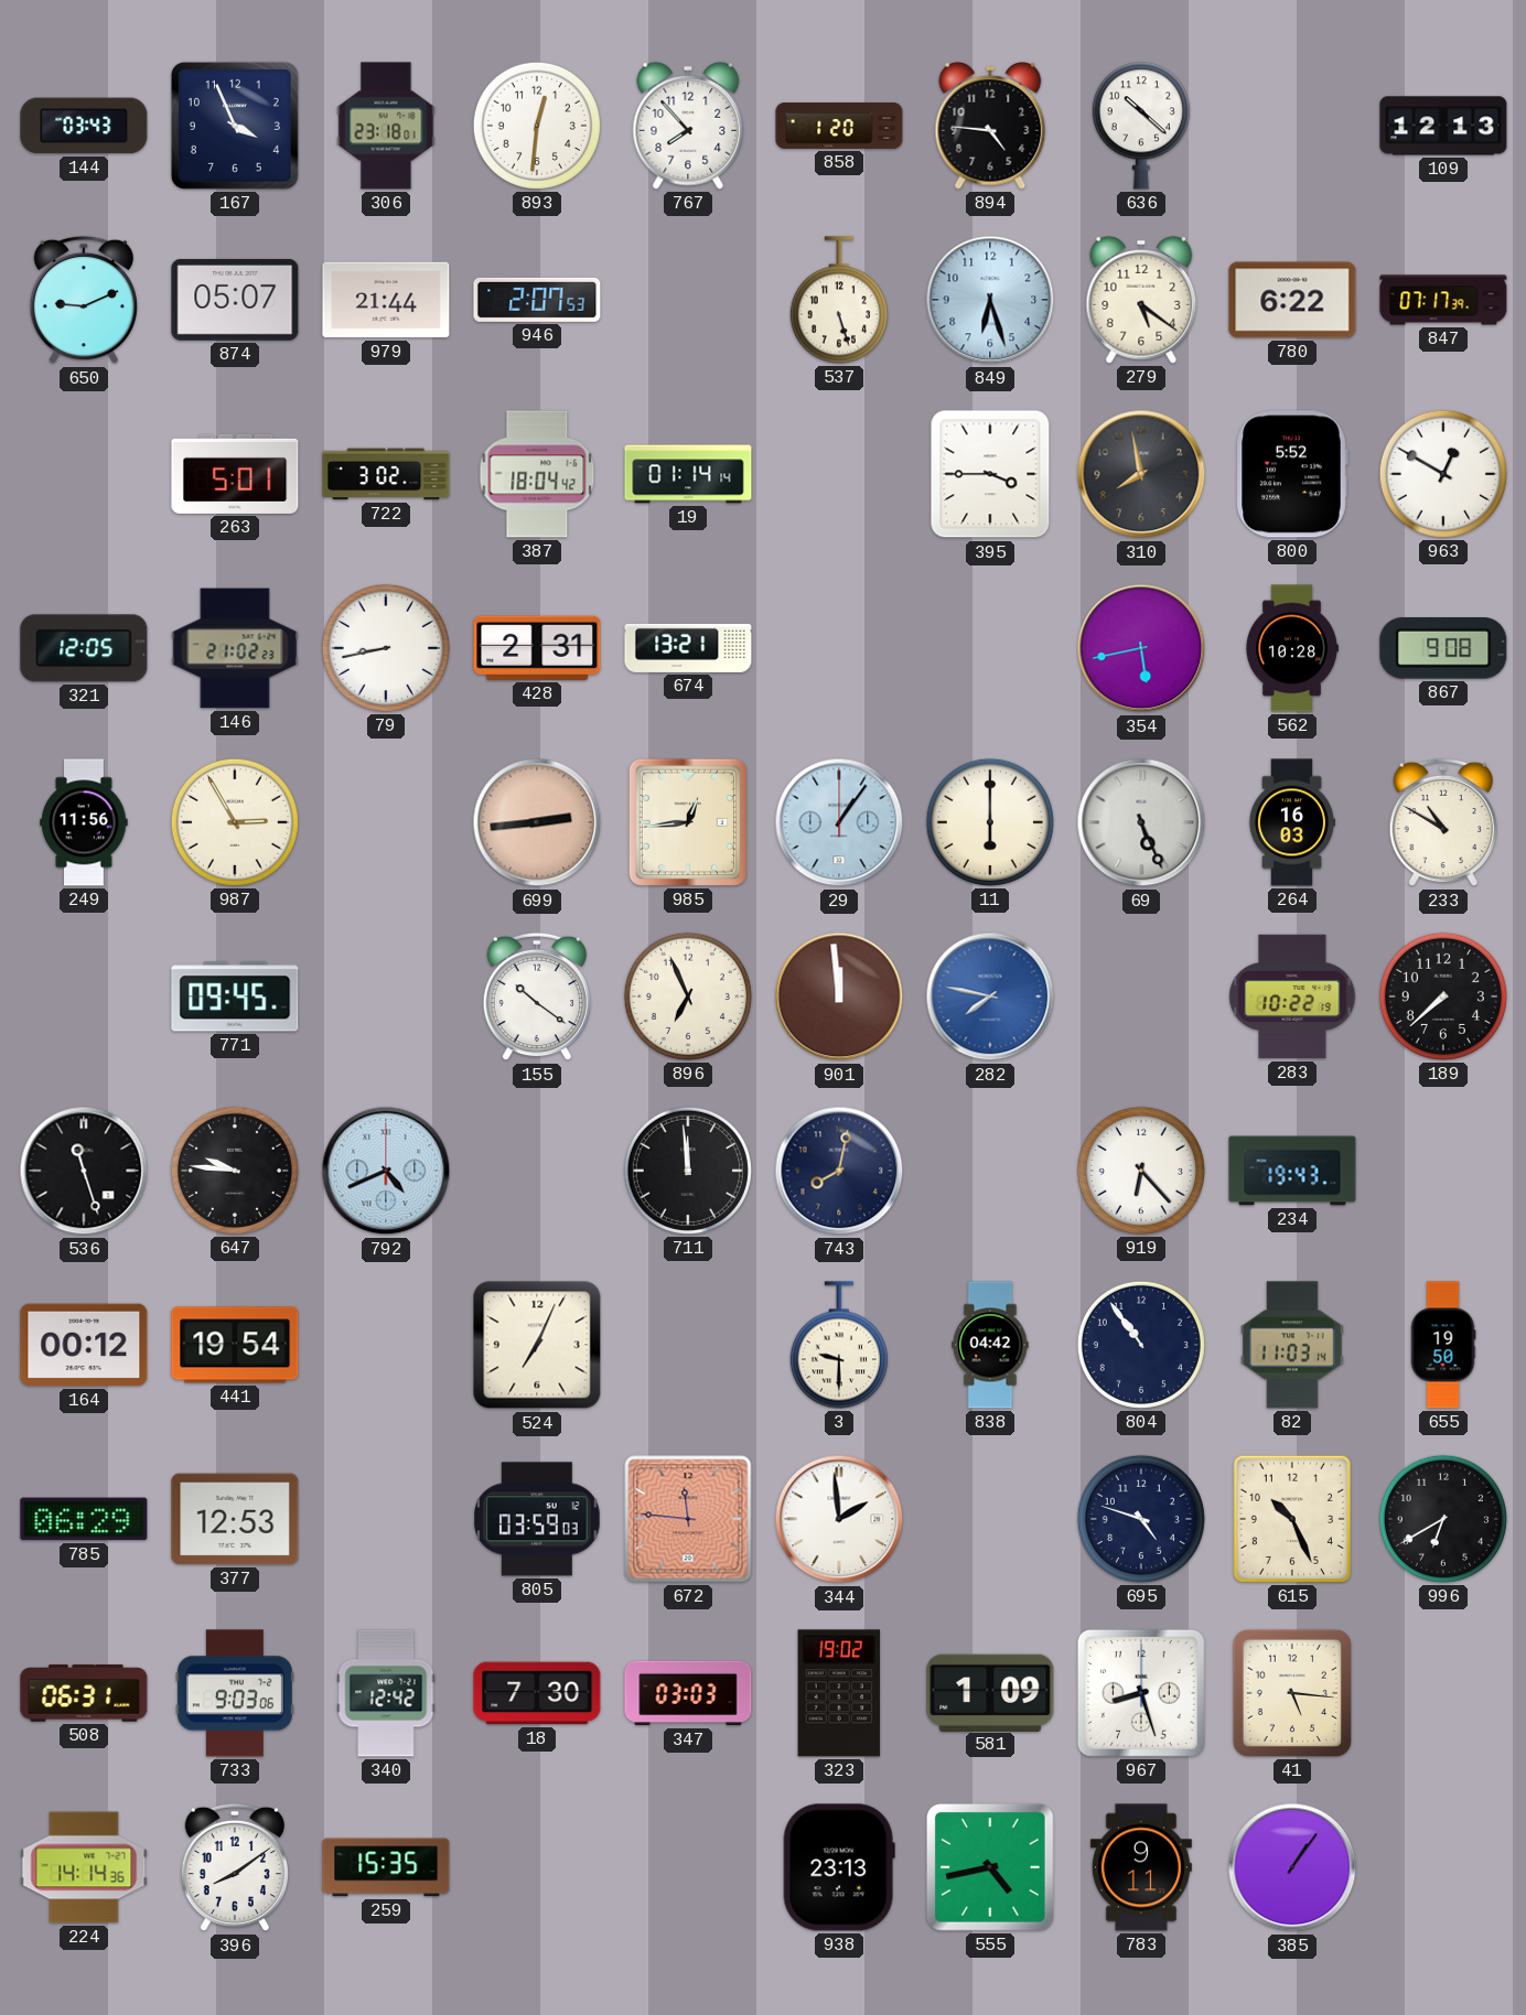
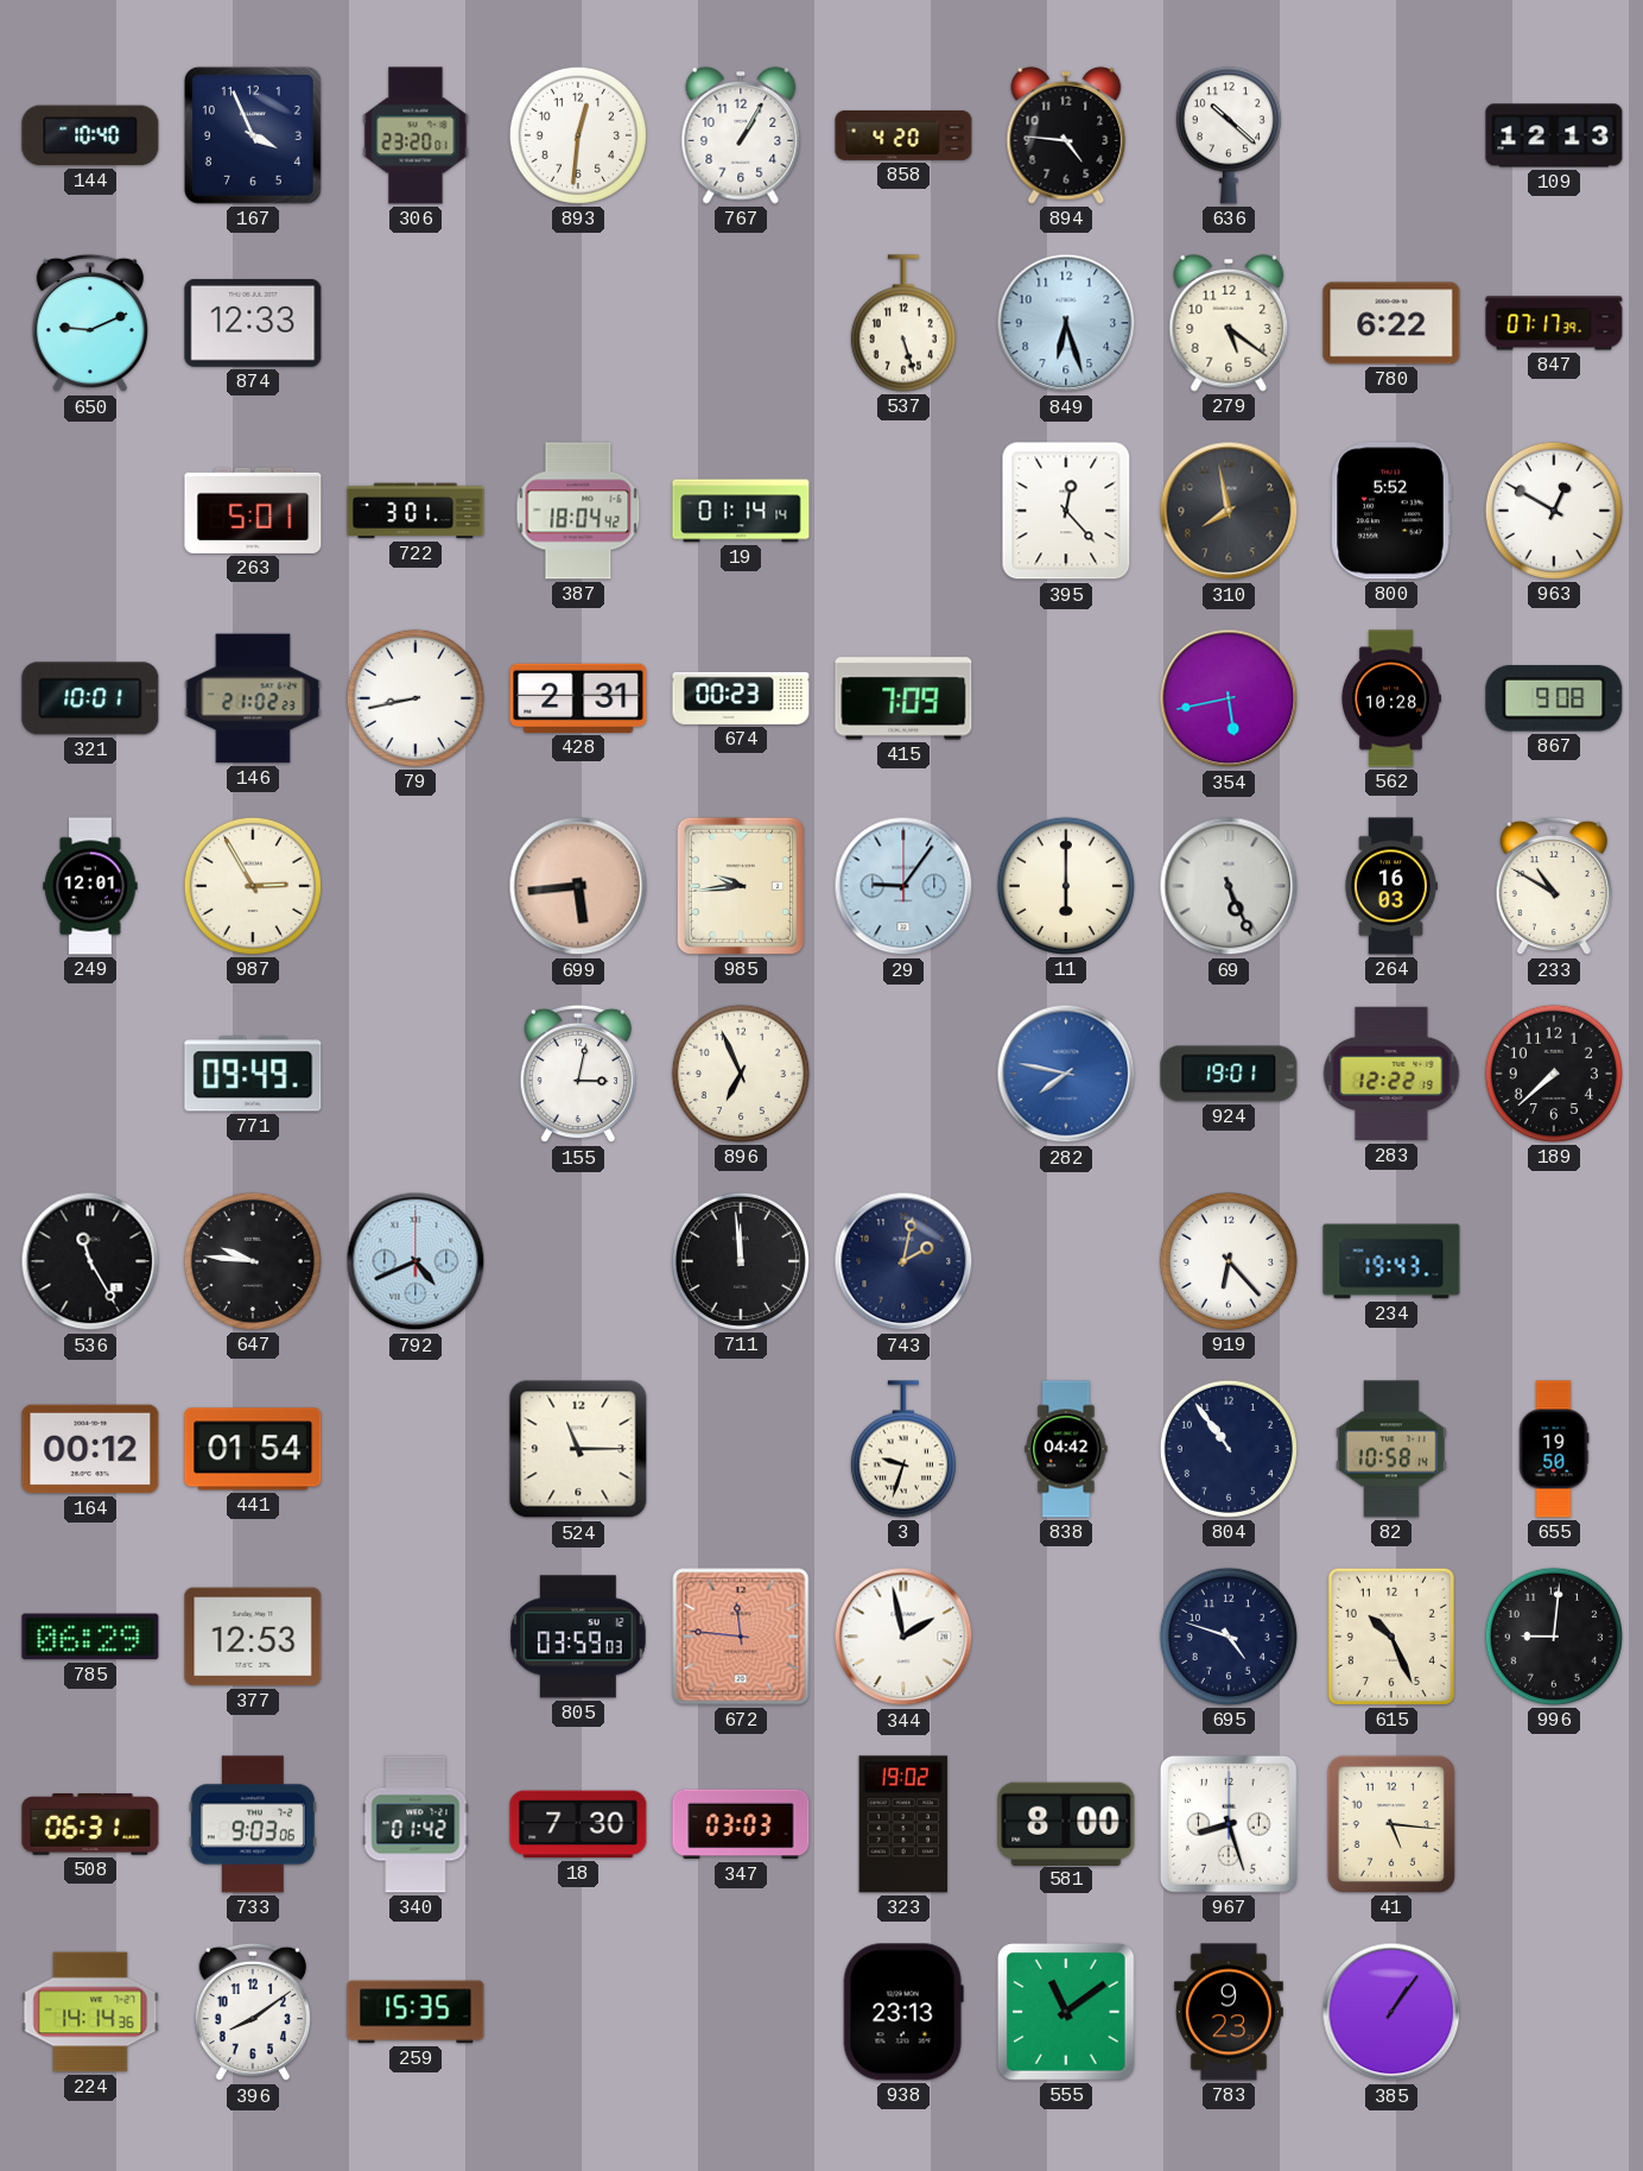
144: 03:43 -> 10:40 (90, 135)
306: 23:18 -> 23:20 (415, 135)
767: 7:53 -> 1:05 (741, 135)
858: 1:20 -> 4:20 (903, 135)
874: 05:07 -> 12:33 (253, 323)
979: 21:44 -> none (386, 300)
946: 2:07 -> none (537, 300)
722: 3:02 -> 3:01 (415, 511)
395: 3:45 -> 12:23 (1066, 511)
321: 12:05 -> 10:01 (90, 698)
674: 13:21 -> 00:23 (741, 698)
415: none -> 7:09 (903, 698)
249: 11:56 -> 12:01 (90, 886)
699: 2:44 -> 5:44 (578, 886)
985: 12:44 -> 9:44 (741, 886)
29: 1:06 -> 9:06 (903, 886)
771: 09:45 -> 09:49 (253, 1074)
155: 10:21 -> 3:02 (577, 1074)
901: 11:59 -> none (839, 996)
924: none -> 19:01 (1229, 1074)
283: 10:22 -> 12:22 (1391, 1074)
536: 11:27 -> 11:25 (90, 1261)
743: 8:02 -> 2:02 (903, 1261)
441: 19:54 -> 01:54 (253, 1449)
524: 7:04 -> 11:15 (578, 1449)
3: 9:30 -> 9:33 (903, 1449)
82: 11:03 -> 10:58 (1391, 1449)
344: 1:59 -> 1:58 (903, 1637)
996: 6:40 -> 9:01 (1554, 1637)
340: 12:42 -> 01:42 (415, 1824)
581: 1:09 -> 8:00 (1066, 1823)
555: 4:43 -> 11:09 (1066, 2012)
783: 9:11 -> 9:23 (1229, 2012)
